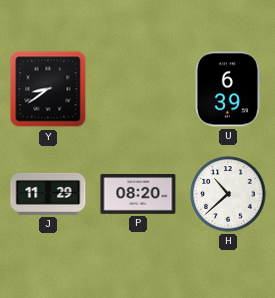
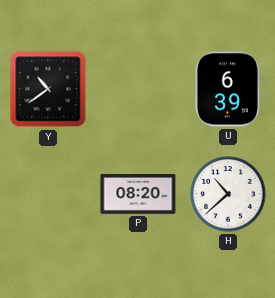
Y: 8:39 -> 10:39 (48, 89)
J: 11:29 -> none (48, 194)
